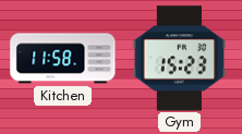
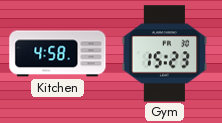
Kitchen: 11:58 -> 4:58 (58, 54)
